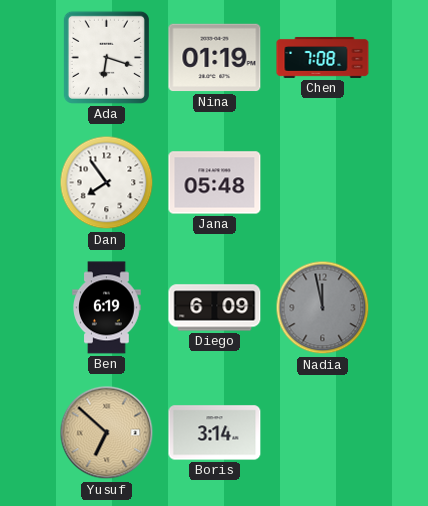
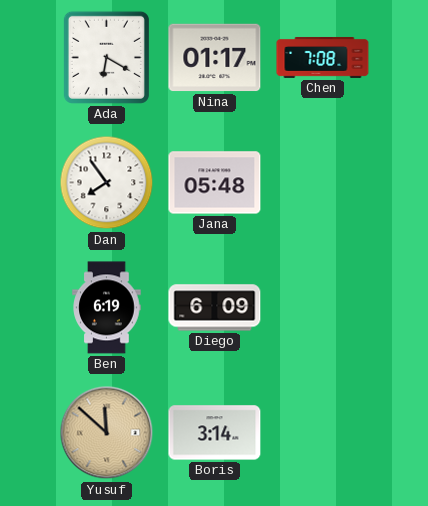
Ada: 6:18 -> 6:20 (106, 57)
Nina: 01:19 -> 01:17 (215, 58)
Nadia: 11:58 -> none (323, 308)
Yusuf: 6:52 -> 11:52 (107, 433)
